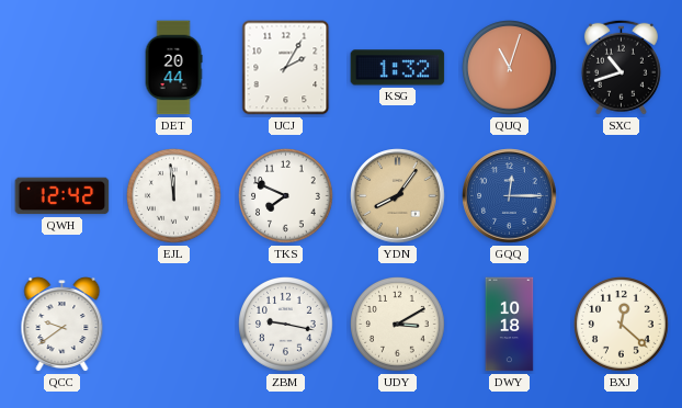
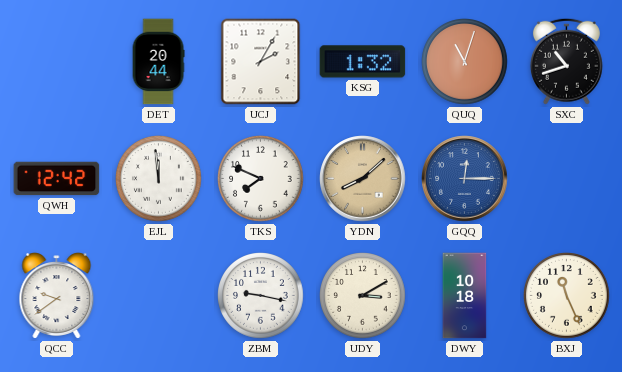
YDN: 8:06 -> 8:08 (363, 179)
BXJ: 12:22 -> 11:26 (567, 296)
